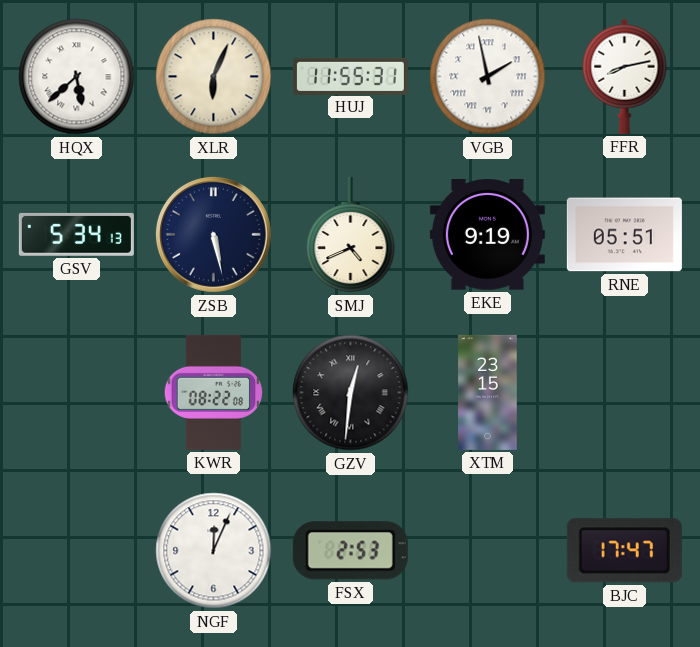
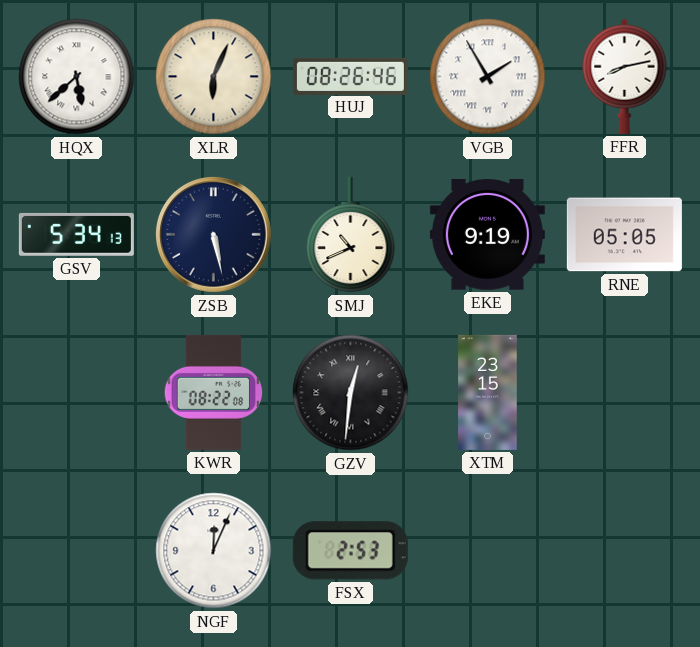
HUJ: 11:55 -> 08:26 (350, 76)
VGB: 1:58 -> 1:55 (488, 77)
SMJ: 4:41 -> 10:41 (351, 235)
RNE: 05:51 -> 05:05 (624, 235)
BJC: 17:47 -> none (624, 551)
